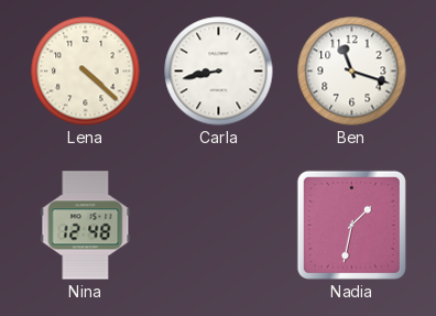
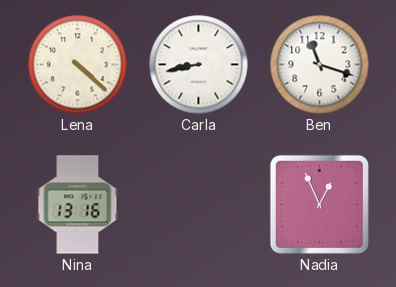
Nina: 12:48 -> 13:16 (78, 205)
Nadia: 1:32 -> 12:56 (319, 204)
